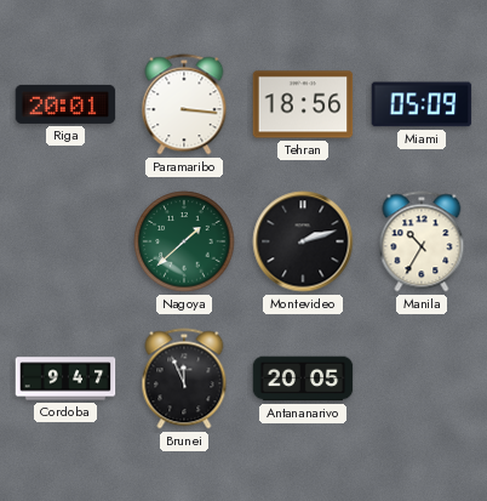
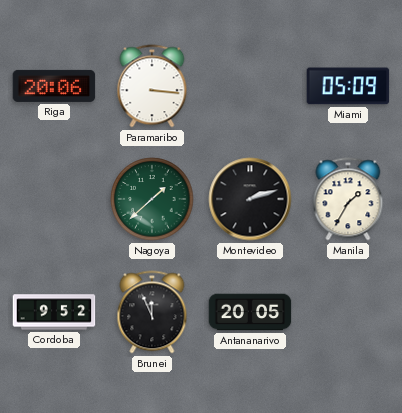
Riga: 20:01 -> 20:06 (54, 86)
Tehran: 18:56 -> none (303, 104)
Manila: 10:35 -> 1:35 (348, 199)
Cordoba: 9:47 -> 9:52 (54, 312)
